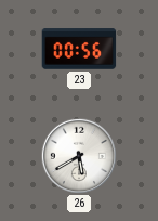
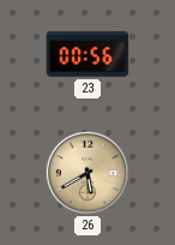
26 dial: white -> champagne (86, 172)
